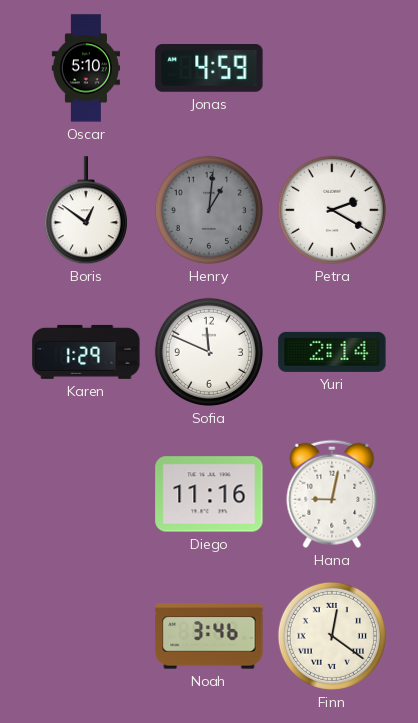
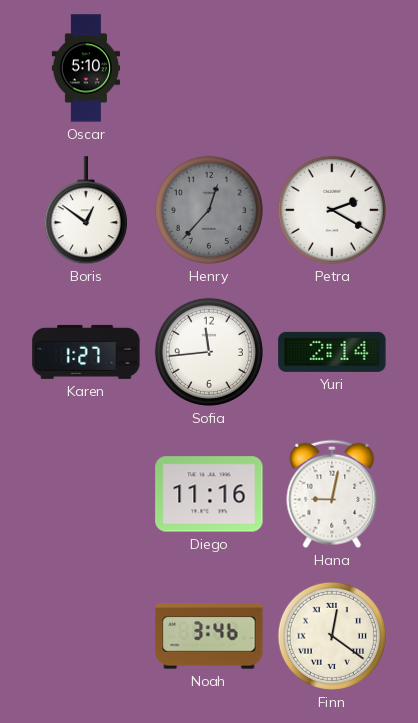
Jonas: 4:59 -> none (209, 69)
Henry: 1:01 -> 12:37 (209, 210)
Karen: 1:29 -> 1:27 (86, 352)
Sofia: 11:49 -> 11:44 (209, 352)
